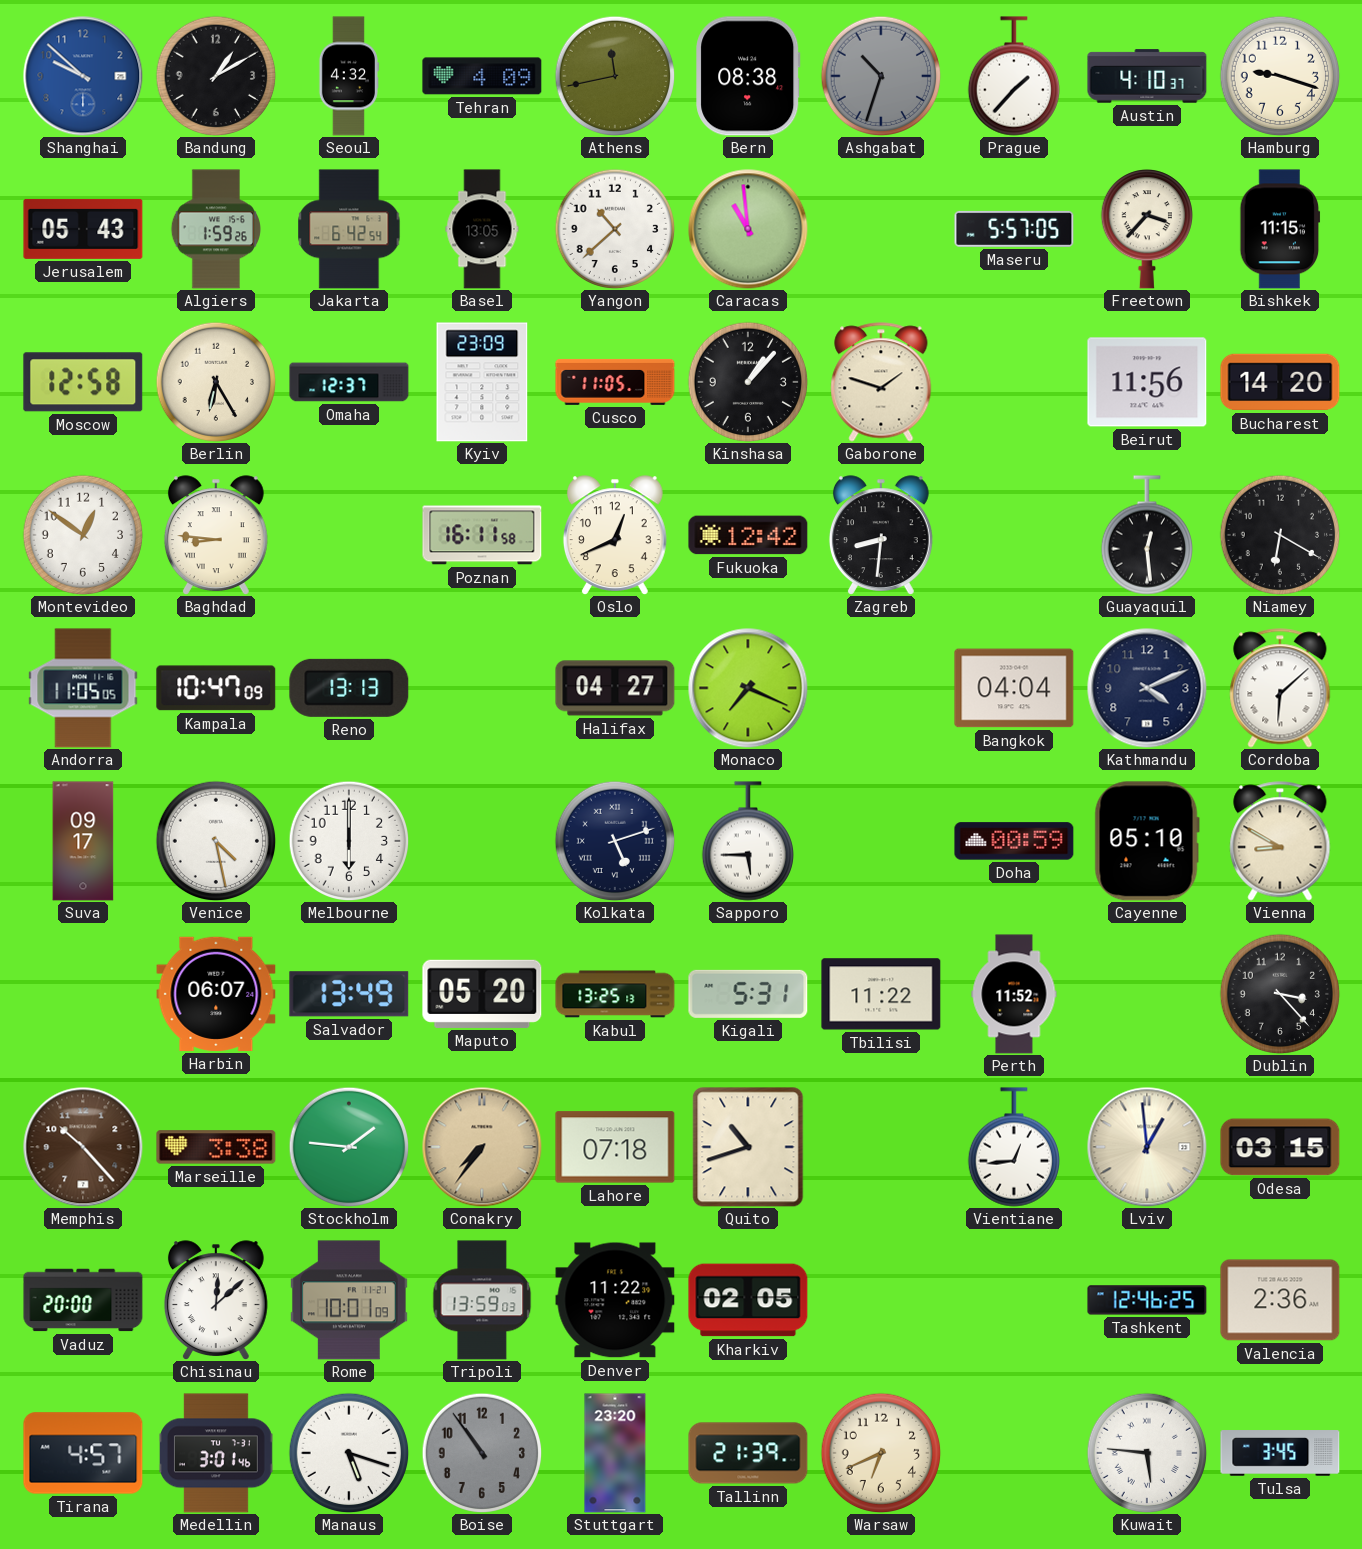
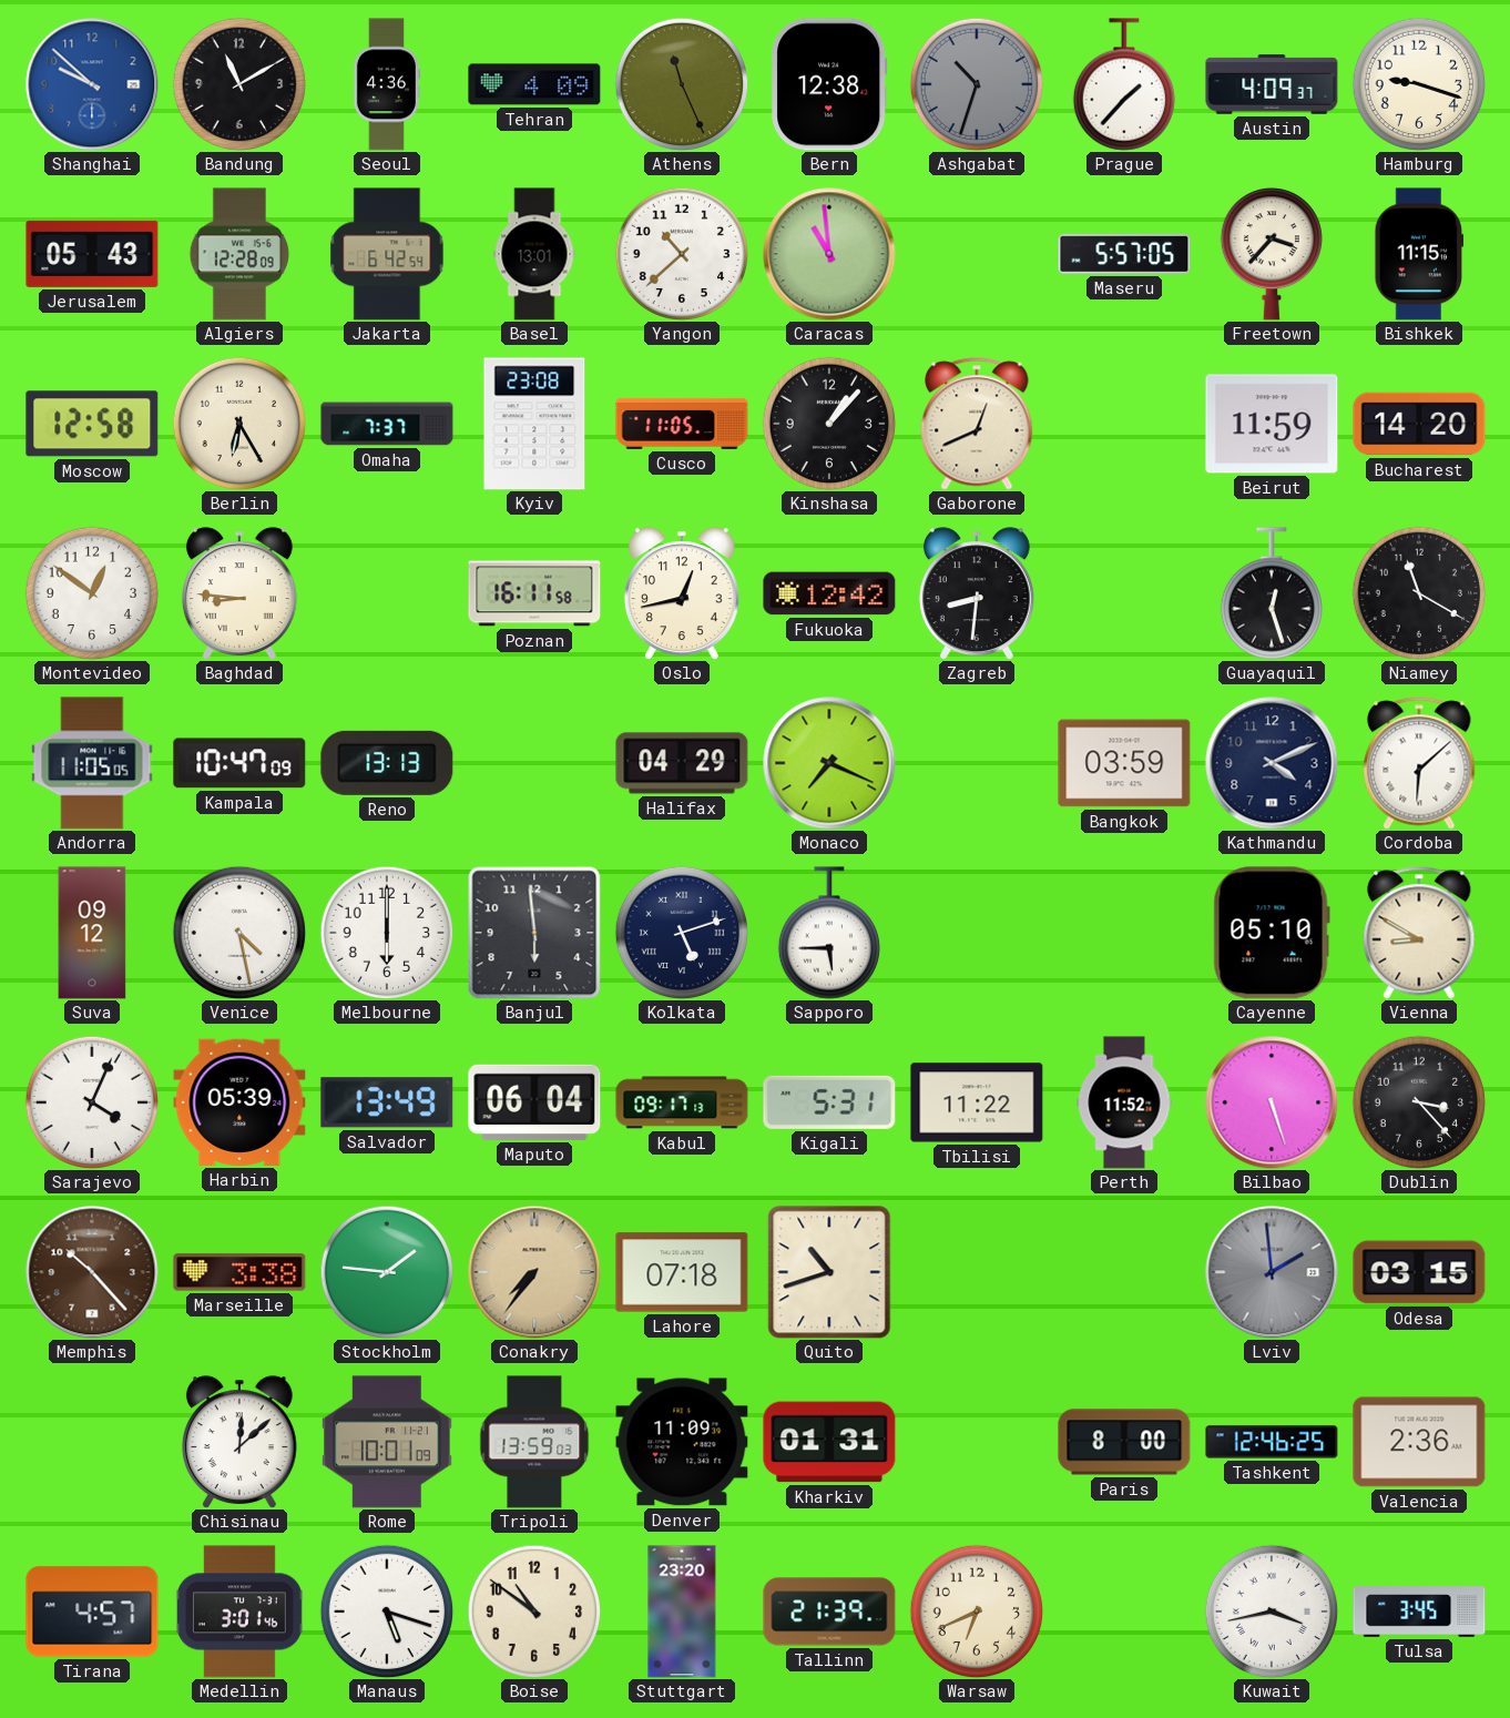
Bandung: 1:10 -> 11:10 (239, 84)
Seoul: 4:32 -> 4:36 (386, 84)
Athens: 11:43 -> 11:26 (682, 84)
Bern: 08:38 -> 12:38 (829, 84)
Austin: 4:10 -> 4:09 (1272, 84)
Algiers: 1:59 -> 12:28 (239, 254)
Basel: 13:05 -> 13:01 (534, 254)
Omaha: 12:37 -> 7:37 (387, 424)
Kyiv: 23:09 -> 23:08 (534, 424)
Gaborone: 1:48 -> 12:41 (977, 424)
Beirut: 11:56 -> 11:59 (1272, 424)
Oslo: 12:41 -> 12:43 (682, 593)
Guayaquil: 12:29 -> 12:27 (1271, 593)
Niamey: 6:20 -> 11:20 (1419, 593)
Halifax: 04:27 -> 04:29 (682, 763)
Bangkok: 04:04 -> 03:59 (1124, 763)
Suva: 09:17 -> 09:12 (92, 933)
Banjul: none -> 5:59 (534, 933)
Doha: 00:59 -> none (1014, 841)
Sarajevo: none -> 4:04 (92, 1102)
Harbin: 06:07 -> 05:39 (239, 1102)
Maputo: 05:20 -> 06:04 (534, 1102)
Kabul: 13:25 -> 09:17 (682, 1102)
Bilbao: none -> 5:27 (1272, 1102)
Vientiane: 12:44 -> none (1013, 1147)
Lviv: 12:59 -> 1:59 (1272, 1272)
Lviv dial: cream -> grey (1272, 1272)
Vaduz: 20:00 -> none (83, 1300)
Denver: 11:22 -> 11:09 (682, 1442)
Kharkiv: 02:05 -> 01:31 (829, 1442)
Paris: none -> 8:00 (1124, 1442)
Boise: 10:54 -> 10:51 (534, 1612)
Boise dial: grey -> cream (534, 1612)
Kuwait: 5:46 -> 3:43 (1272, 1612)
